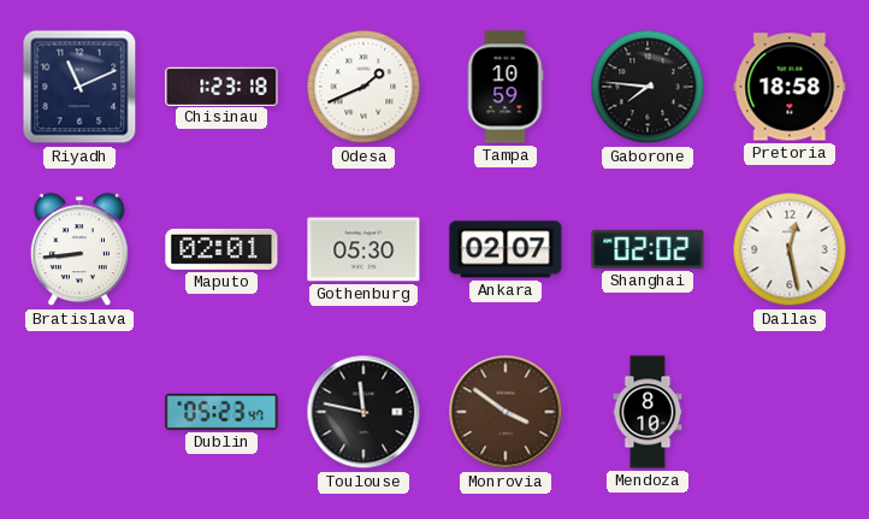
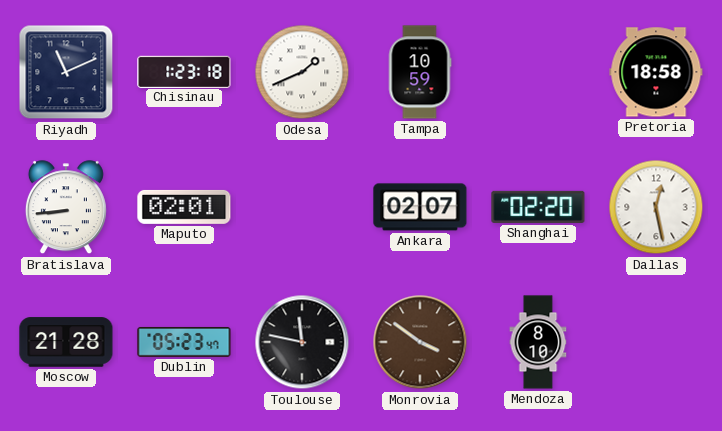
Gaborone: 7:46 -> none (648, 87)
Gothenburg: 05:30 -> none (363, 249)
Shanghai: 02:02 -> 02:20 (538, 207)
Moscow: none -> 21:28 (66, 342)
